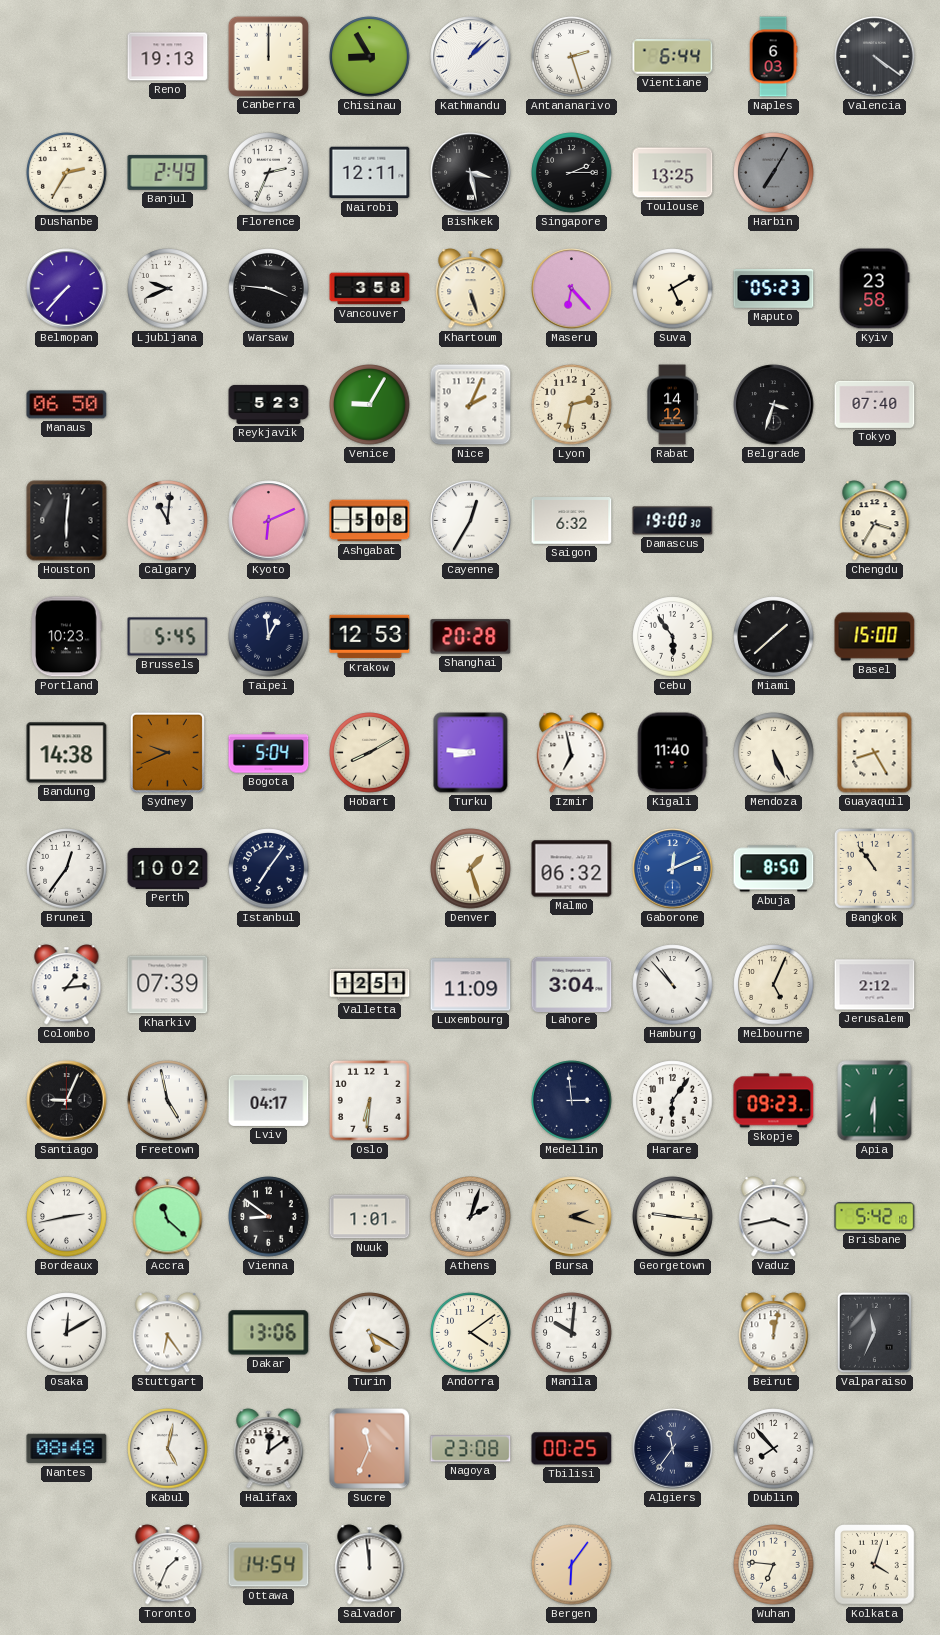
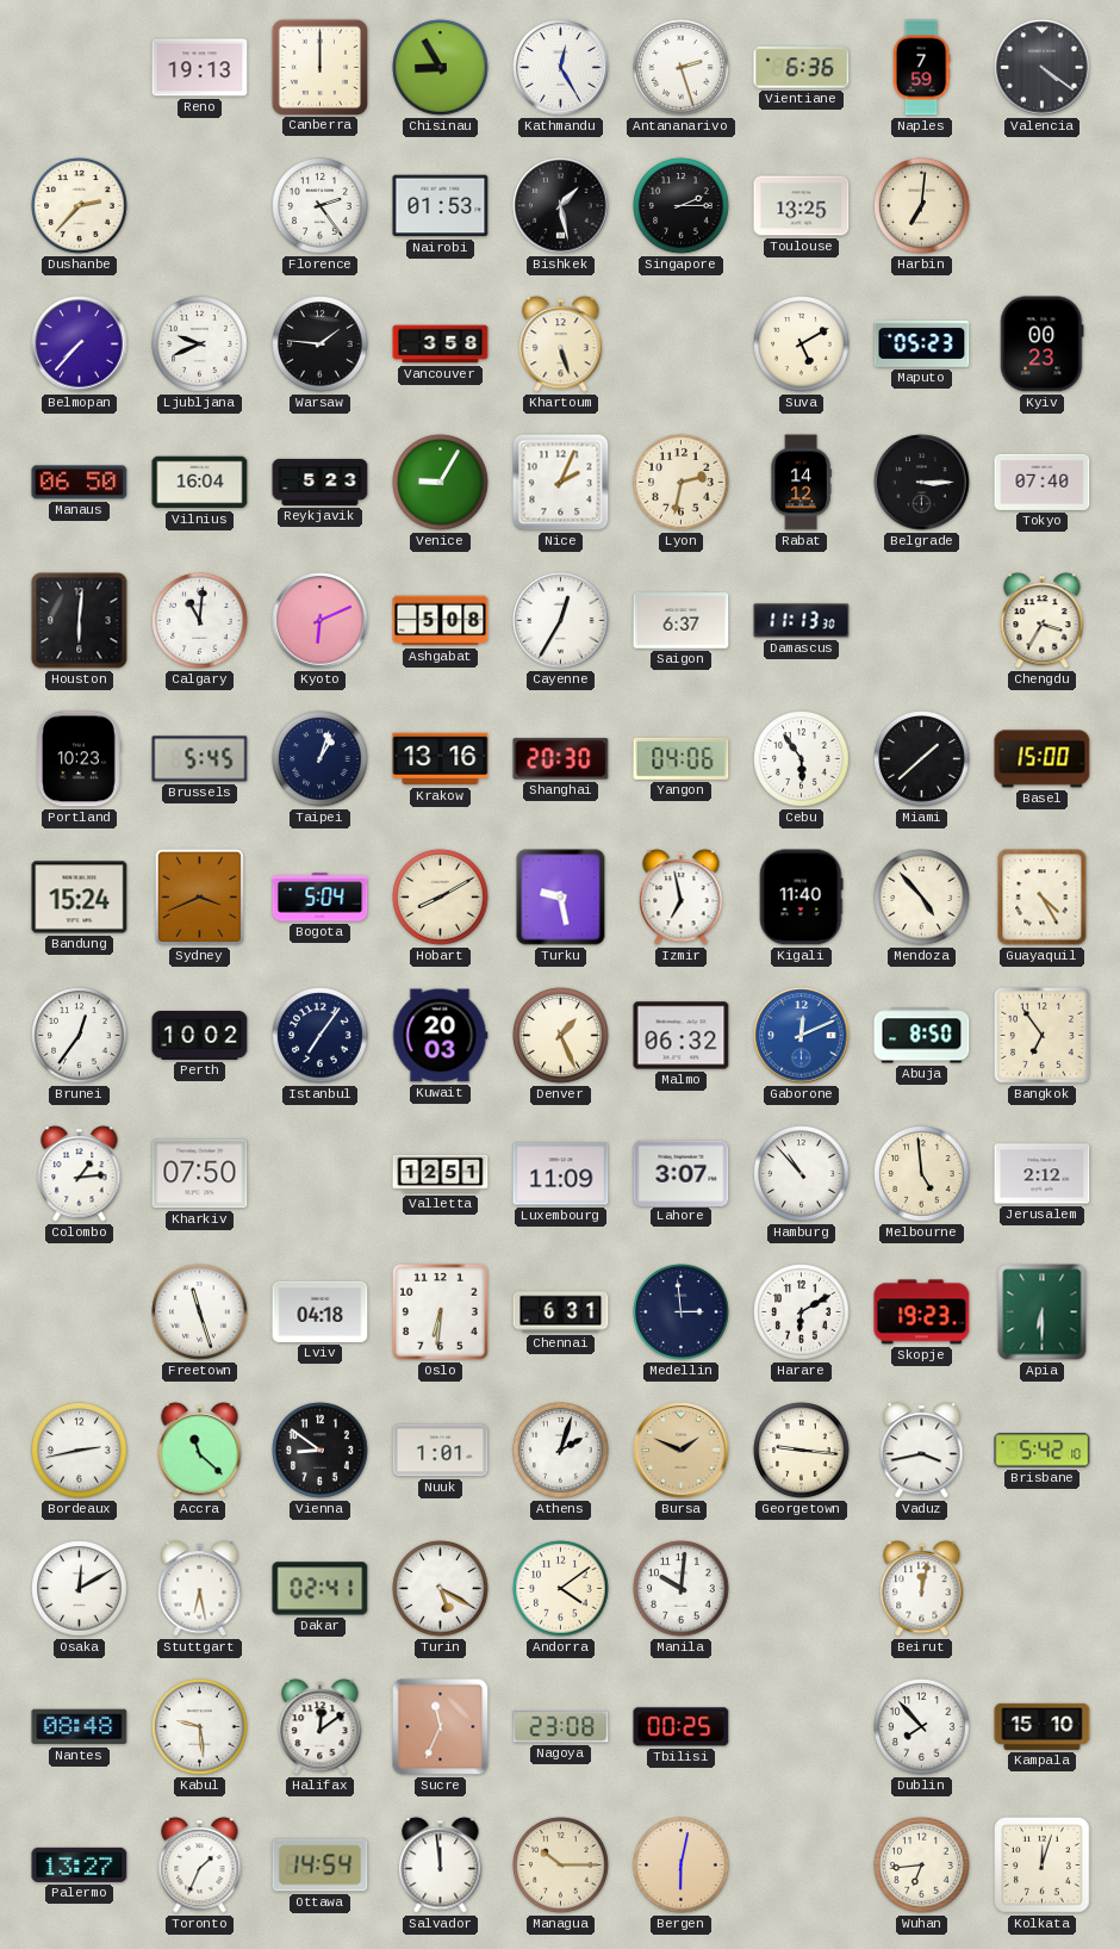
Kathmandu: 1:08 -> 12:25 (561, 68)
Vientiane: 6:44 -> 6:36 (802, 68)
Naples: 6:03 -> 7:59 (921, 68)
Dushanbe: 2:35 -> 2:37 (80, 206)
Banjul: 2:49 -> none (168, 172)
Florence: 2:34 -> 2:24 (321, 206)
Nairobi: 12:11 -> 01:53 (441, 206)
Bishkek: 3:28 -> 1:28 (561, 206)
Harbin: 7:05 -> 7:01 (922, 206)
Harbin dial: grey -> cream (922, 206)
Warsaw: 3:46 -> 1:46 (321, 345)
Maseru: 6:23 -> none (572, 289)
Kyiv: 23:58 -> 00:23 (1043, 345)
Vilnius: none -> 16:04 (200, 483)
Belgrade: 3:33 -> 3:15 (922, 483)
Saigon: 6:32 -> 6:37 (682, 621)
Damascus: 19:00 -> 11:13 (802, 621)
Taipei: 12:59 -> 1:03 (321, 759)
Krakow: 12:53 -> 13:16 (441, 759)
Shanghai: 20:28 -> 20:30 (561, 759)
Yangon: none -> 04:06 (682, 758)
Bandung: 14:38 -> 15:24 (80, 898)
Sydney: 9:41 -> 3:41 (199, 896)
Turku: 8:46 -> 9:28 (561, 898)
Mendoza: 5:26 -> 4:53 (922, 898)
Guayaquil: 8:25 -> 4:25 (1043, 898)
Kuwait: none -> 20:03 (440, 1036)
Denver: 1:27 -> 1:26 (561, 1036)
Bangkok: 10:54 -> 6:54 (1041, 1035)
Kharkiv: 07:39 -> 07:50 (200, 1174)
Lahore: 3:04 -> 3:07 (682, 1173)
Melbourne: 5:04 -> 4:59 (922, 1174)
Santiago: 9:04 -> none (67, 1101)
Freetown: 4:58 -> 11:27 (200, 1312)
Lviv: 04:17 -> 04:18 (321, 1311)
Chennai: none -> 6:31 (561, 1312)
Harare: 6:06 -> 6:10 (802, 1312)
Skopje: 09:23 -> 19:23 (922, 1312)
Bursa: 2:18 -> 1:49 (682, 1451)
Stuttgart: 6:24 -> 6:28 (200, 1589)
Dakar: 13:06 -> 02:41 (321, 1589)
Valparaiso: 11:34 -> none (874, 1332)
Kabul: 5:02 -> 9:29 (200, 1727)
Algiers: 11:36 -> none (673, 1449)
Kampala: none -> 15:10 (1043, 1726)
Palermo: none -> 13:27 (80, 1864)
Managua: none -> 10:15 (561, 1866)
Bergen: 6:06 -> 6:02 (682, 1866)
Wuhan: 6:46 -> 6:44 (922, 1866)
Kolkata: 4:03 -> 12:03 (1043, 1866)
